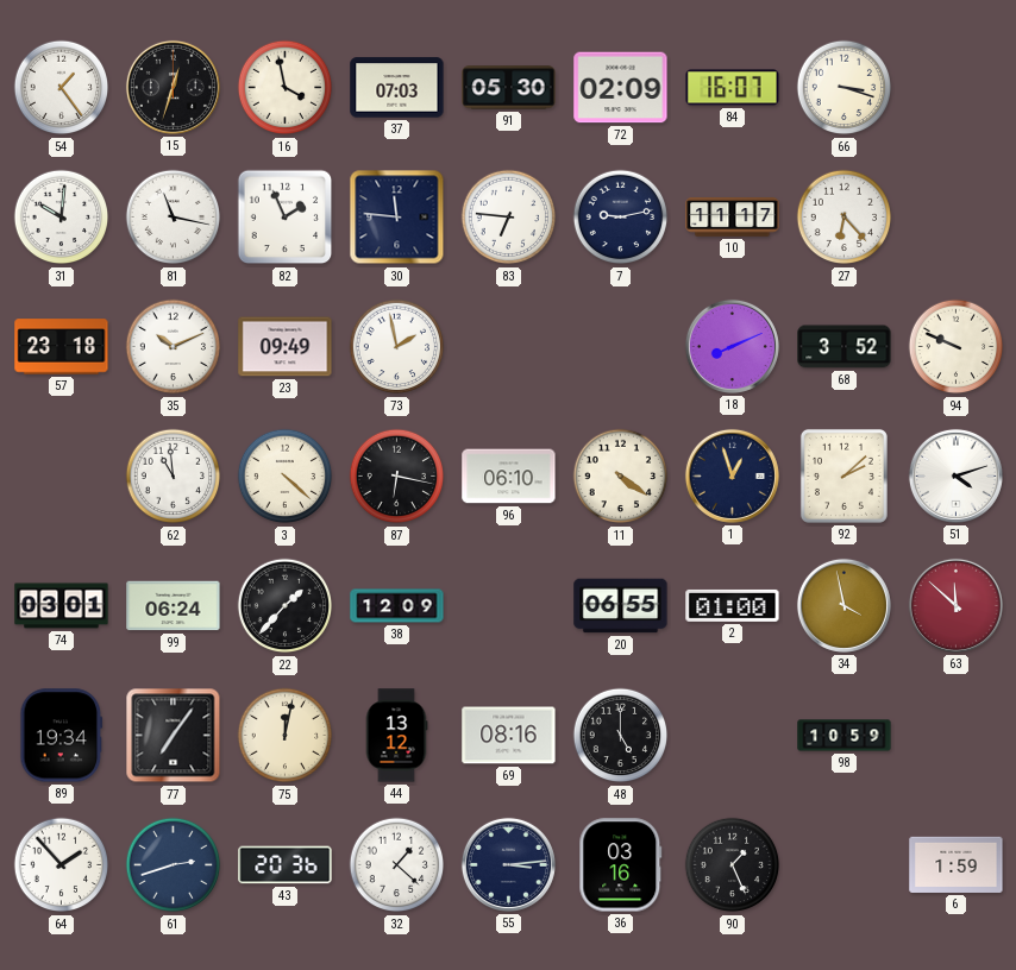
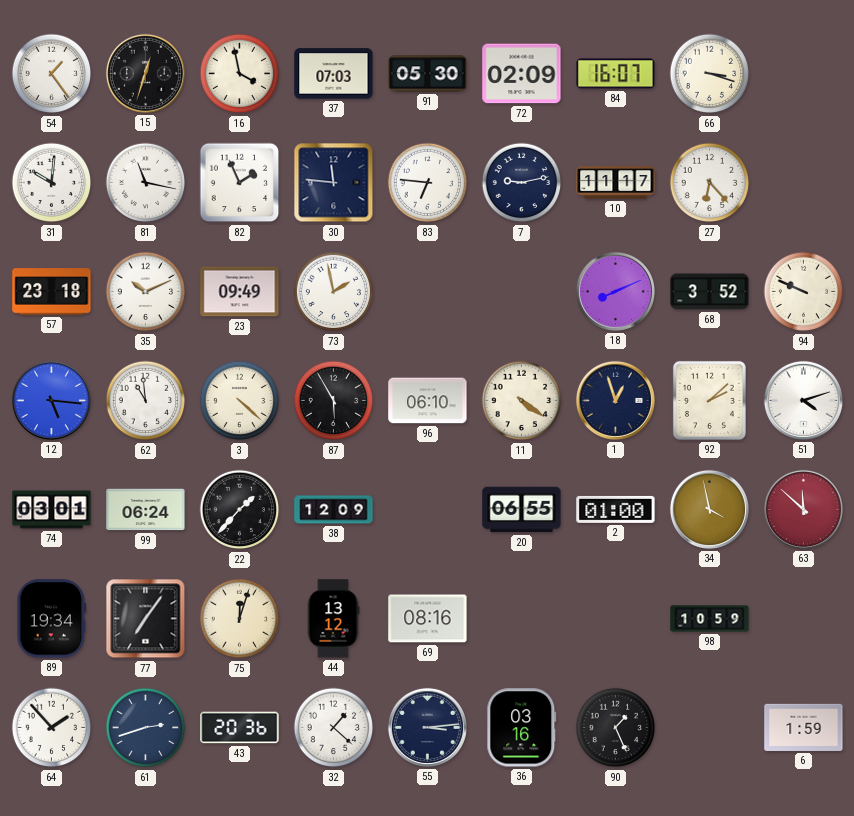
12: none -> 5:16 (51, 400)
87: 6:17 -> 5:55 (334, 401)
75: 12:02 -> 12:03 (240, 619)
48: 5:00 -> none (621, 736)
